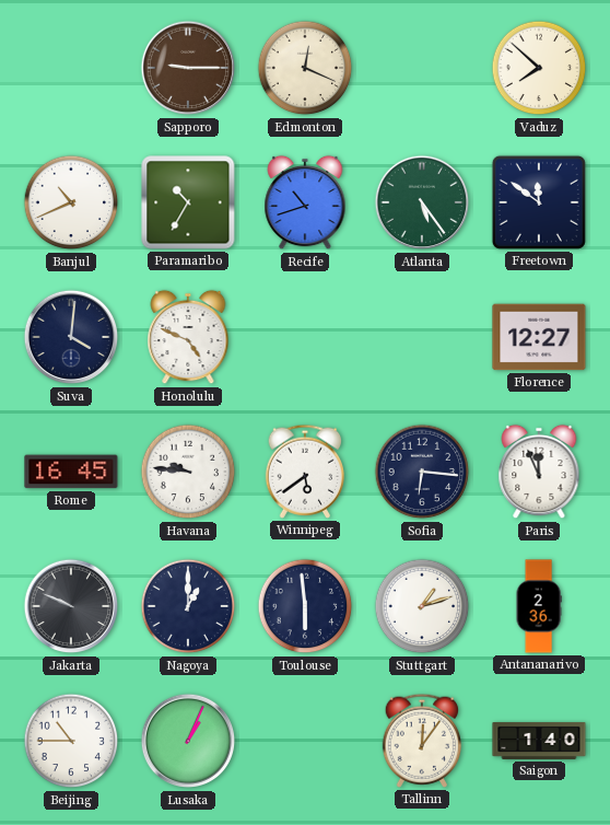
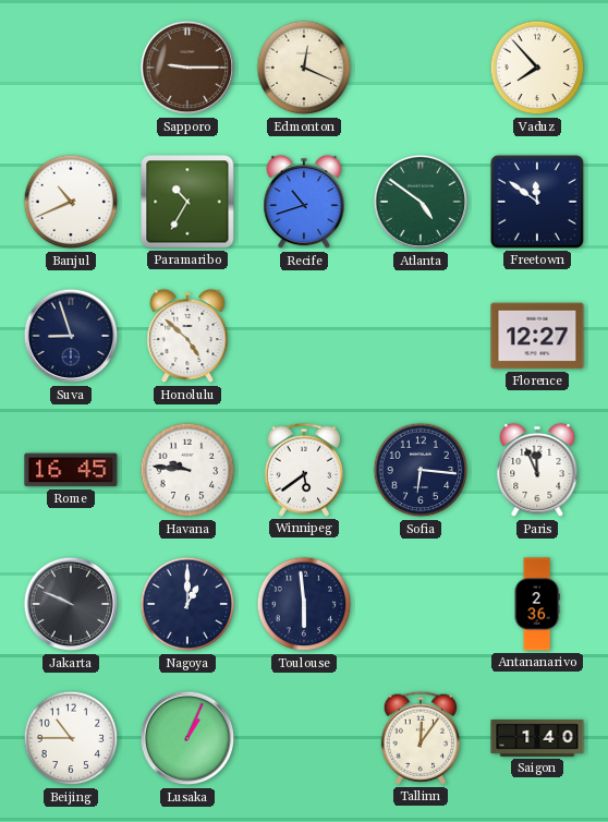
Vaduz: 7:52 -> 7:53 (537, 68)
Atlanta: 5:24 -> 4:51 (421, 202)
Suva: 4:01 -> 8:57 (71, 336)
Honolulu: 4:49 -> 4:52 (187, 336)
Stuttgart: 1:12 -> none (422, 606)
